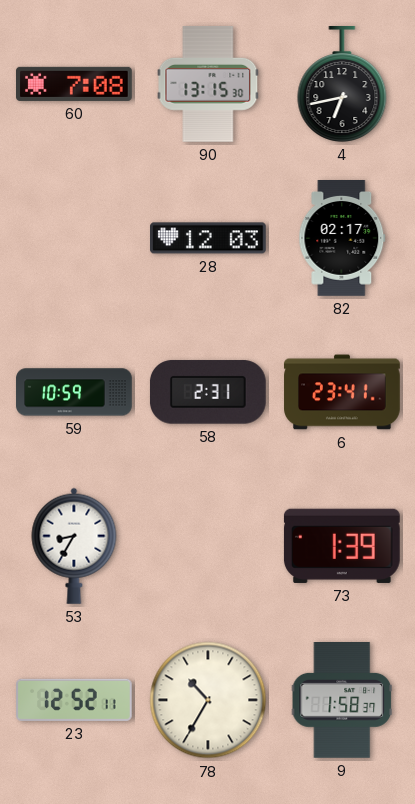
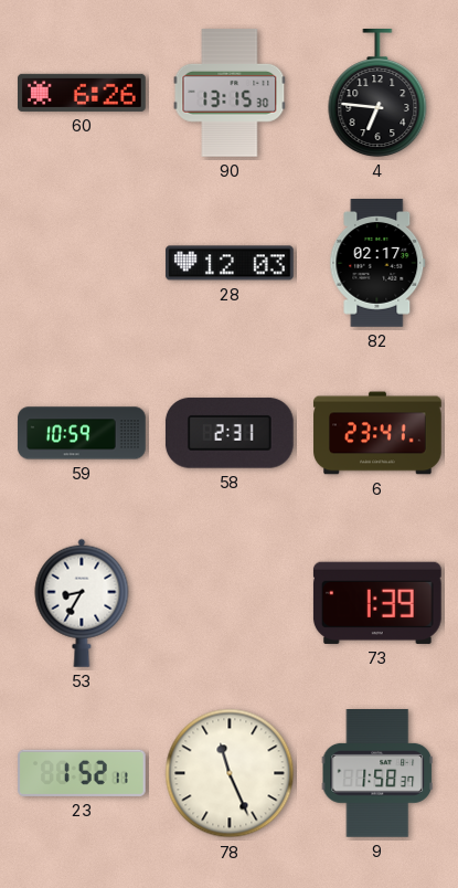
60: 7:08 -> 6:26 (83, 93)
4: 6:43 -> 6:46 (377, 94)
23: 12:52 -> 1:52 (83, 773)
78: 10:35 -> 11:26 (230, 773)
